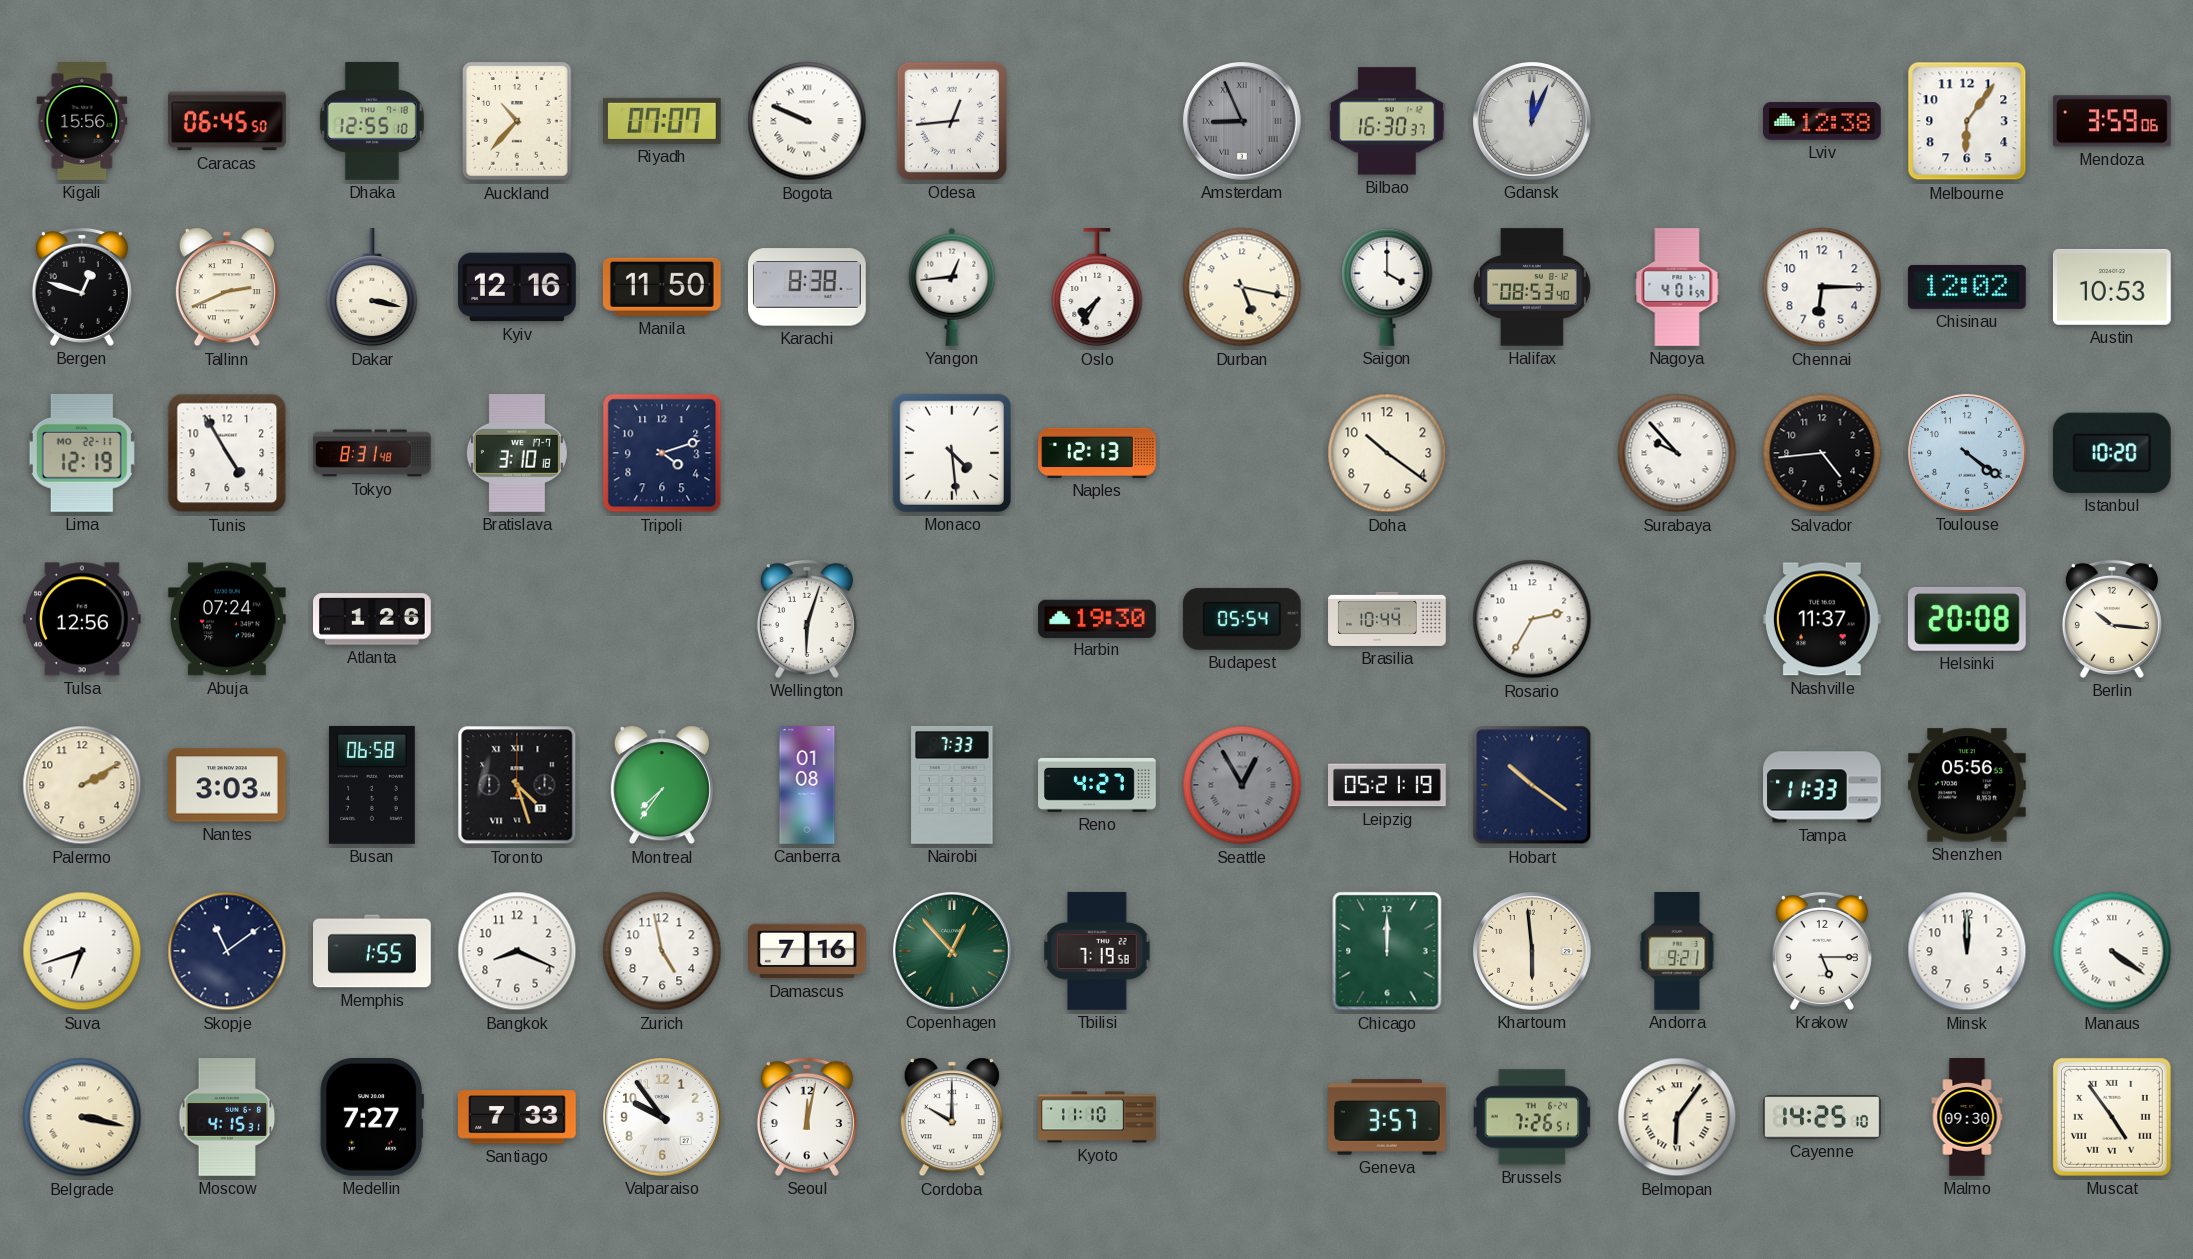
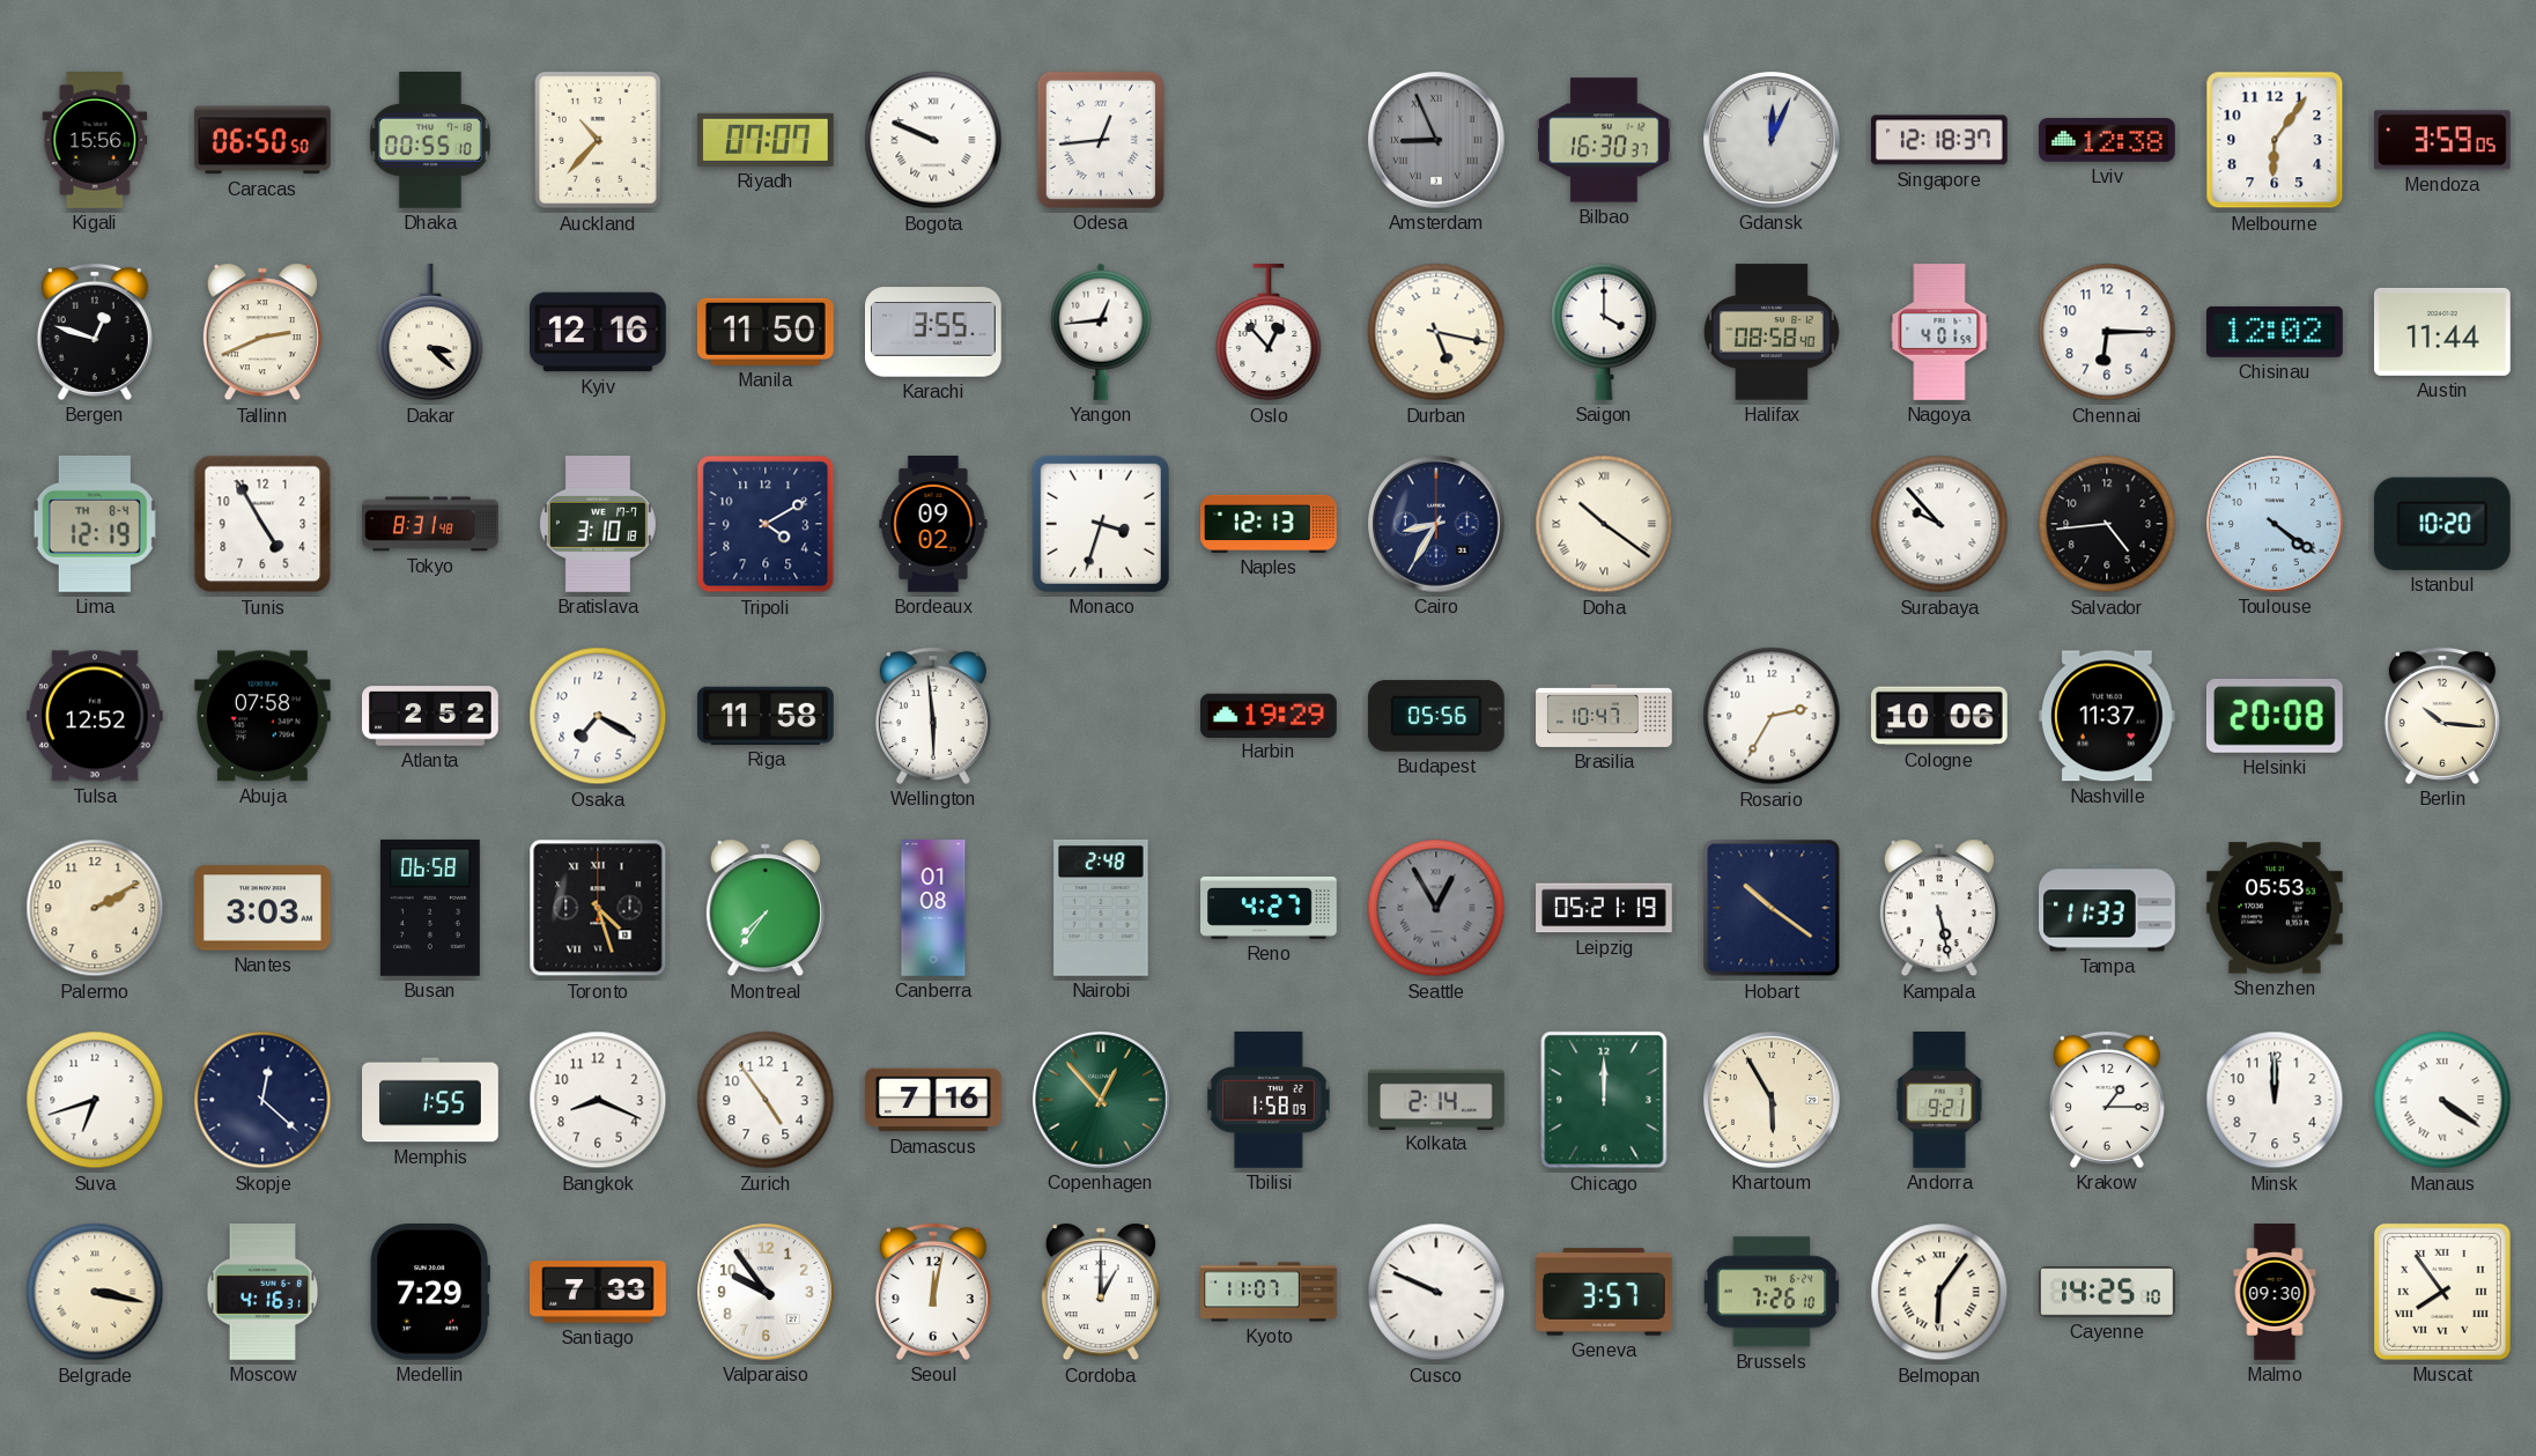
Caracas: 06:45 -> 06:50 (263, 140)
Dhaka: 12:55 -> 00:55 (430, 140)
Singapore: none -> 12:18 (1939, 140)
Mendoza: 3:59:06 -> 3:59:05 (2442, 140)
Dakar: 3:17 -> 3:22 (430, 333)
Karachi: 8:38 -> 3:55 (934, 332)
Oslo: 7:35 -> 12:53 (1269, 333)
Halifax: 08:53 -> 08:58 (1772, 332)
Austin: 10:53 -> 11:44 (2442, 332)
Lima date: MO 22-11 -> TH 8-4 (95, 524)
Tripoli: 4:12 -> 4:10 (766, 524)
Bordeaux: none -> 09:02 (933, 525)
Monaco: 4:29 -> 3:33 (1101, 524)
Cairo: none -> 8:35 (1437, 525)
Doha numerals: Arabic -> Roman (1604, 524)
Tulsa: 12:56 -> 12:52 (95, 716)
Abuja: 07:24 -> 07:58 (263, 716)
Atlanta: 1:26 -> 2:52 (431, 716)
Osaka: none -> 7:20 (598, 716)
Riga: none -> 11:58 (766, 716)
Wellington: 6:03 -> 5:59 (933, 716)
Harbin: 19:30 -> 19:29 (1270, 715)
Budapest: 05:54 -> 05:56 (1436, 716)
Brasilia: 10:44 -> 10:47 (1604, 716)
Cologne: none -> 10:06 (1940, 716)
Nairobi: 7:33 -> 2:48 (1101, 908)
Kampala: none -> 5:28 (1939, 908)
Shenzhen: 05:56 -> 05:53 (2275, 908)
Skopje: 11:09 -> 12:22 (263, 1100)
Zurich: 4:58 -> 4:54 (766, 1100)
Tbilisi: 7:19 -> 1:58 (1269, 1100)
Kolkata: none -> 2:14 (1437, 1099)
Khartoum: 5:59 -> 5:55 (1773, 1101)
Krakow: 5:15 -> 1:15 (2107, 1100)
Moscow: 4:15 -> 4:16 (263, 1292)
Medellin: 7:27 -> 7:29 (430, 1292)
Cordoba: 10:00 -> 1:00 (1101, 1292)
Kyoto: 11:10 -> 11:07 (1269, 1292)
Cusco: none -> 9:49 (1436, 1292)
Brussels: 7:26:51 -> 7:26:10 (1772, 1292)
Muscat: 4:54 -> 7:54 (2442, 1292)
